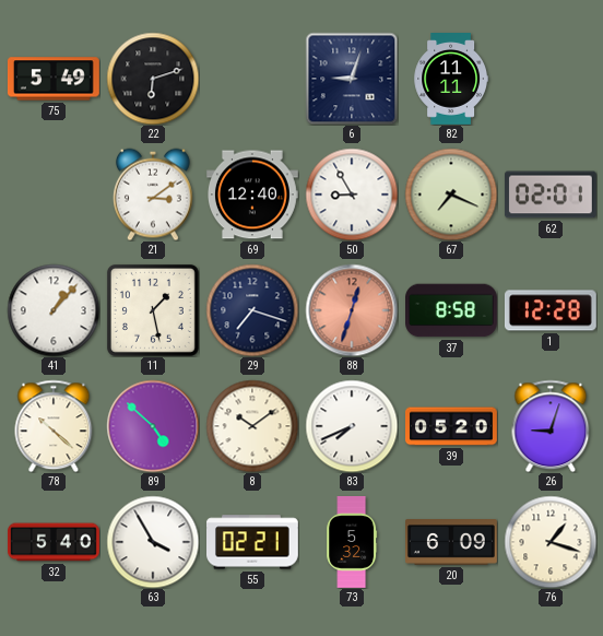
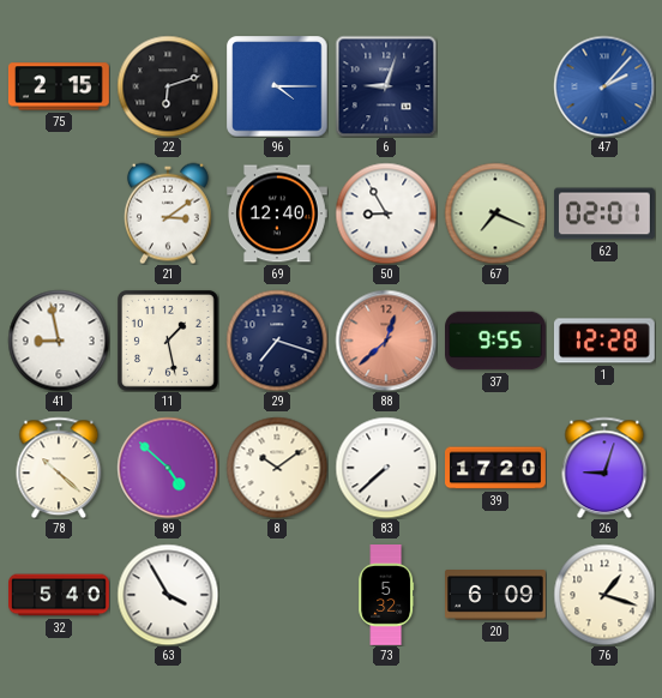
75: 5:49 -> 2:15 (59, 86)
96: none -> 4:15 (277, 86)
82: 11:11 -> none (450, 80)
47: none -> 2:07 (604, 86)
41: 1:07 -> 8:58 (59, 341)
88: 12:33 -> 12:38 (386, 341)
37: 8:58 -> 9:55 (496, 341)
83: 7:41 -> 7:38 (386, 468)
39: 05:20 -> 17:20 (496, 468)
55: 02:21 -> none (253, 542)
